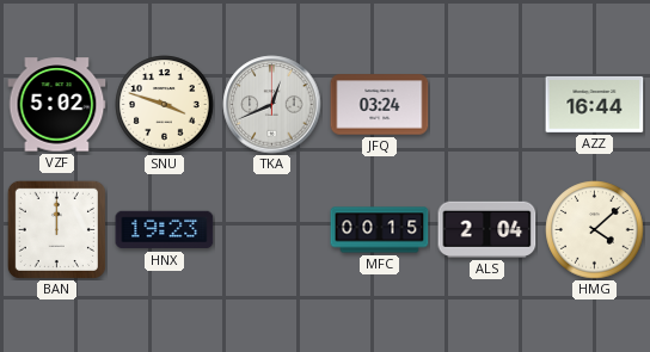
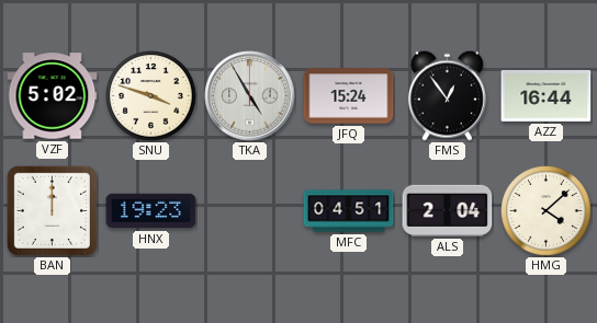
TKA: 12:41 -> 4:55 (250, 96)
JFQ: 03:24 -> 15:24 (349, 96)
FMS: none -> 12:54 (447, 95)
MFC: 00:15 -> 04:51 (349, 211)
